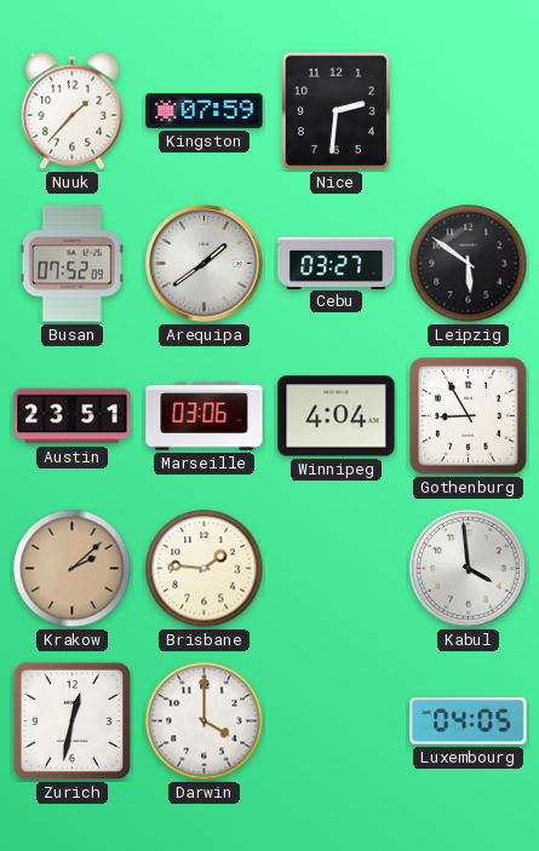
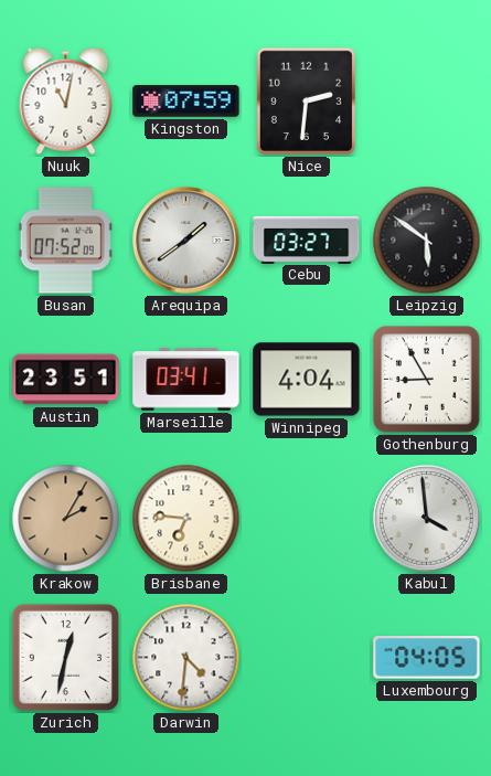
Nuuk: 1:37 -> 11:02 (66, 100)
Marseille: 03:06 -> 03:41 (186, 380)
Krakow: 2:08 -> 2:05 (66, 519)
Brisbane: 1:46 -> 6:46 (186, 519)
Darwin: 4:00 -> 4:31 (186, 658)
